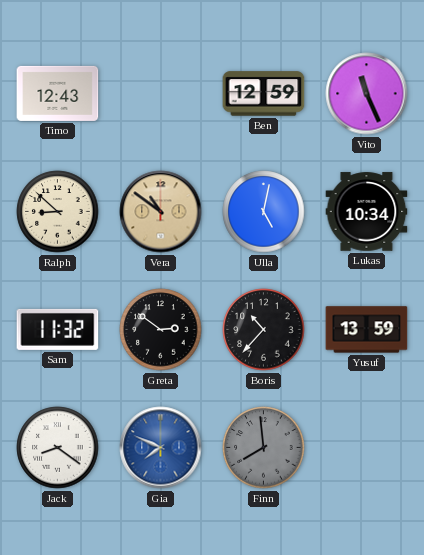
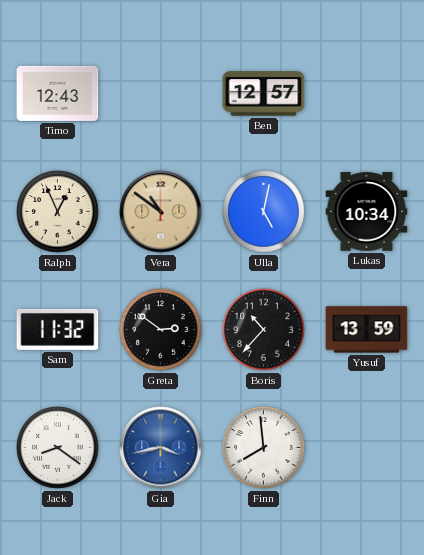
Ben: 12:59 -> 12:57 (264, 94)
Vito: 11:26 -> none (367, 94)
Ralph: 8:52 -> 12:56 (58, 212)
Gia: 7:49 -> 3:43 (161, 448)
Finn dial: grey -> white (264, 448)
